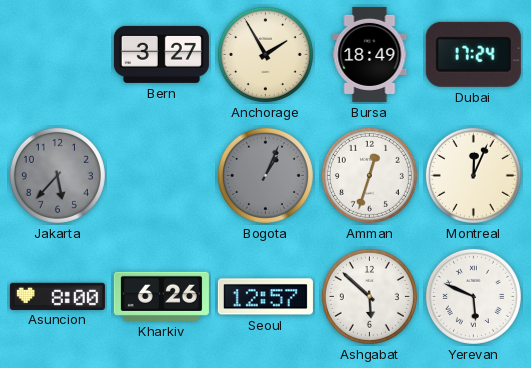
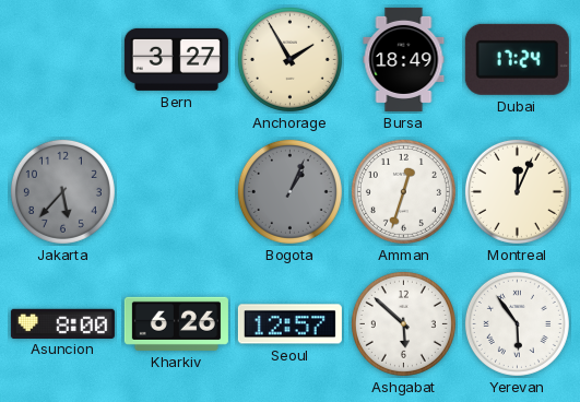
Yerevan: 5:49 -> 5:54 (517, 323)
